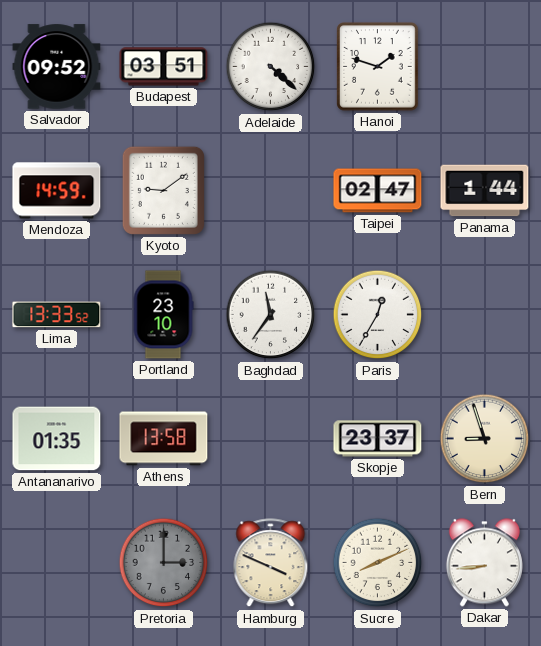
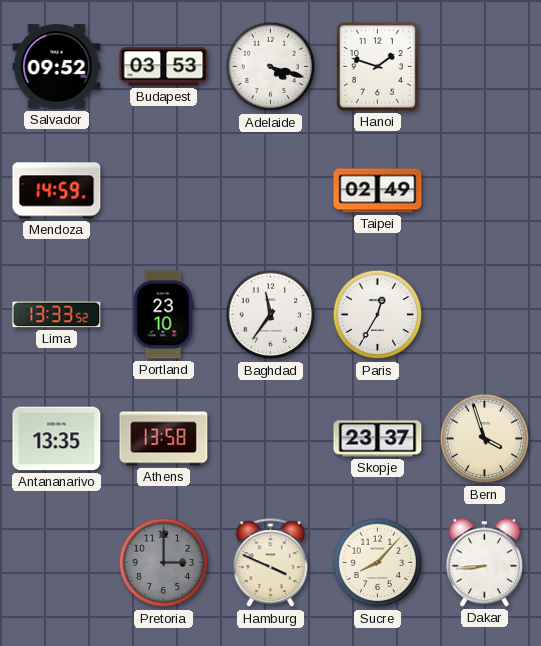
Budapest: 03:51 -> 03:53 (164, 67)
Adelaide: 4:22 -> 4:18 (271, 67)
Kyoto: 9:09 -> none (163, 190)
Taipei: 02:47 -> 02:49 (378, 191)
Panama: 1:44 -> none (485, 191)
Antananarivo: 01:35 -> 13:35 (57, 439)
Bern: 8:57 -> 3:57 (485, 439)
Sucre: 8:11 -> 8:07 (378, 563)
